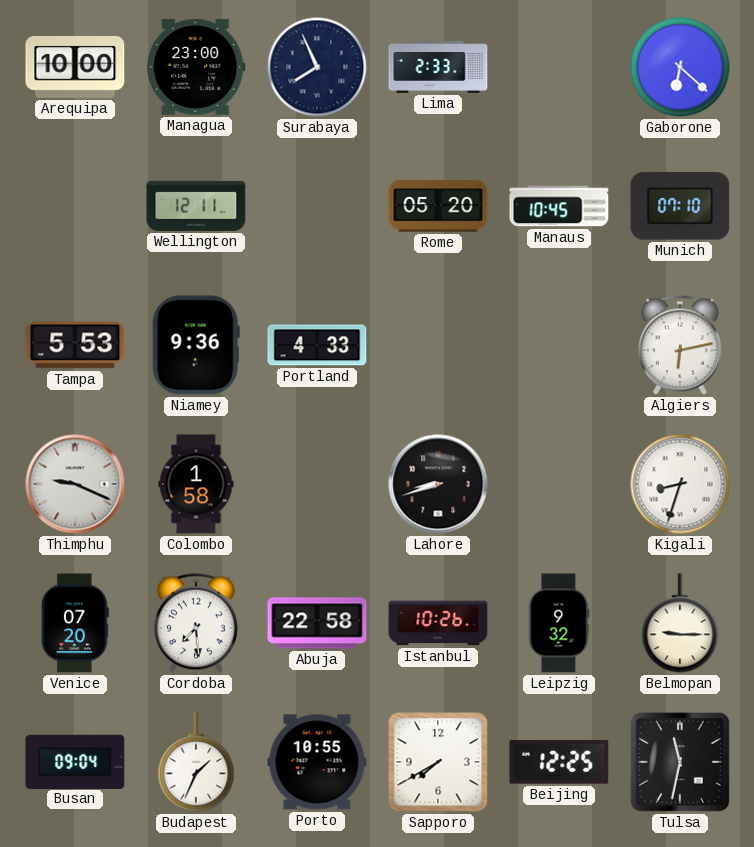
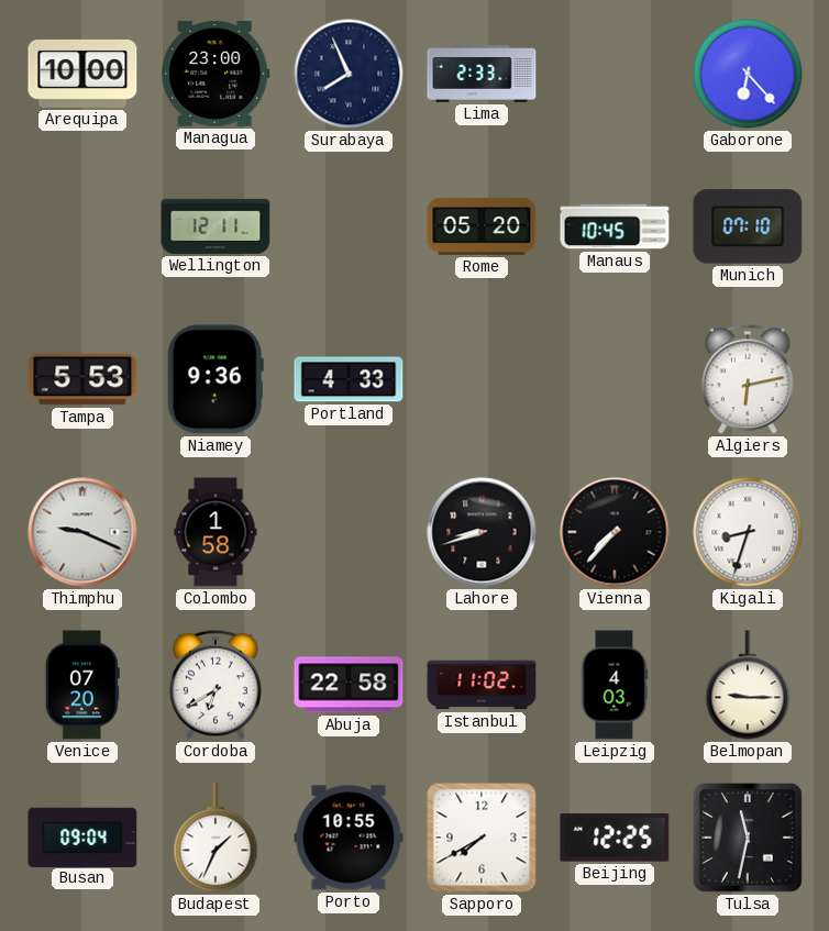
Gaborone: 6:22 -> 6:23 (748, 74)
Vienna: none -> 7:37 (615, 532)
Cordoba: 7:29 -> 6:40 (215, 685)
Istanbul: 10:26 -> 11:02 (482, 685)
Leipzig: 9:32 -> 4:03 (615, 685)
